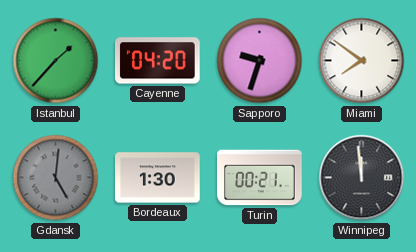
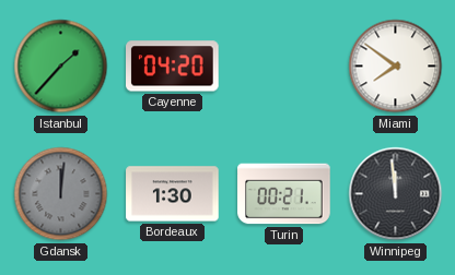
Sapporo: 9:33 -> none (260, 61)
Gdansk: 5:01 -> 12:01 (61, 194)
